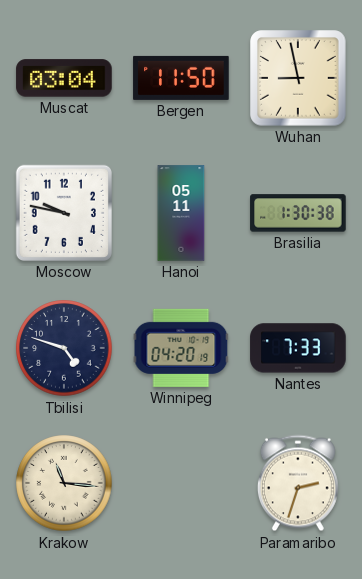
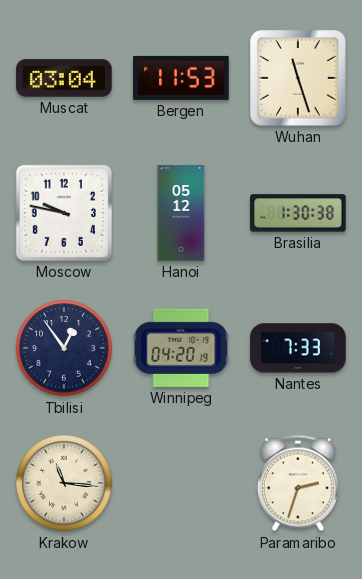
Bergen: 11:50 -> 11:53 (181, 78)
Wuhan: 8:58 -> 11:27 (298, 78)
Hanoi: 05:11 -> 05:12 (181, 213)
Tbilisi: 4:48 -> 12:54 (64, 348)
